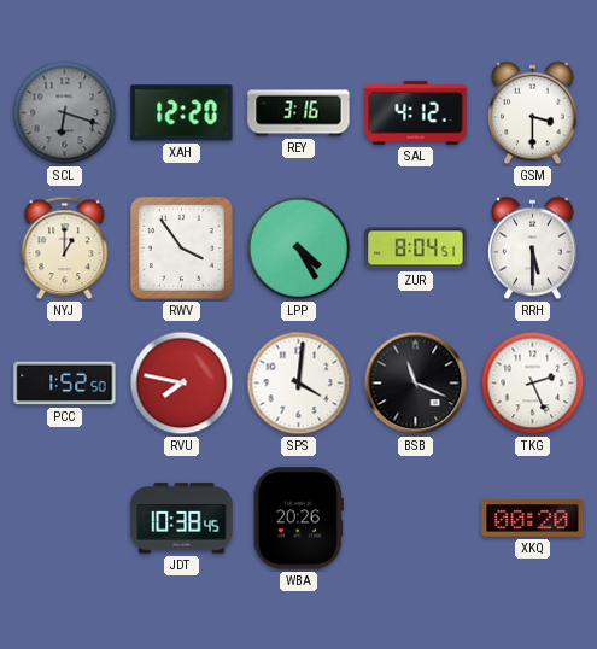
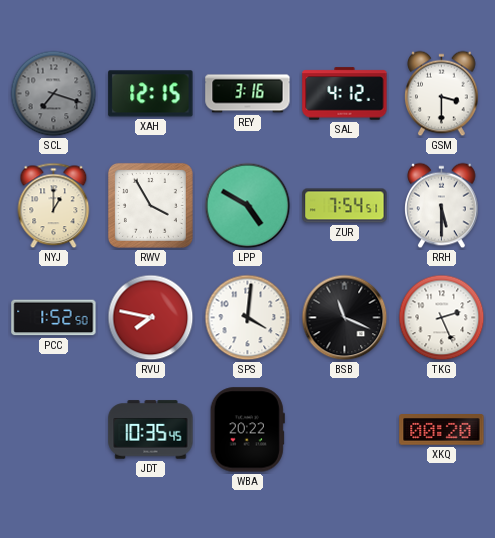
SCL: 6:18 -> 7:18 (54, 94)
XAH: 12:20 -> 12:15 (151, 94)
RWV: 3:54 -> 3:55 (150, 205)
LPP: 4:25 -> 4:50 (248, 206)
ZUR: 8:04 -> 7:54 (345, 206)
JDT: 10:38 -> 10:35 (151, 430)
WBA: 20:26 -> 20:22 (247, 430)
